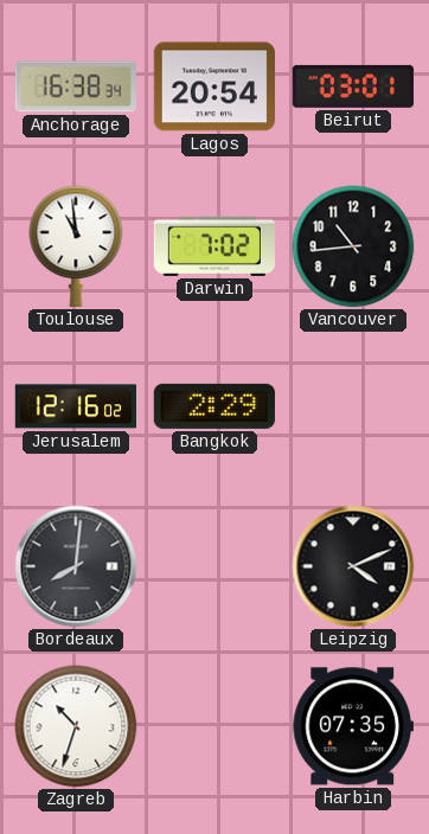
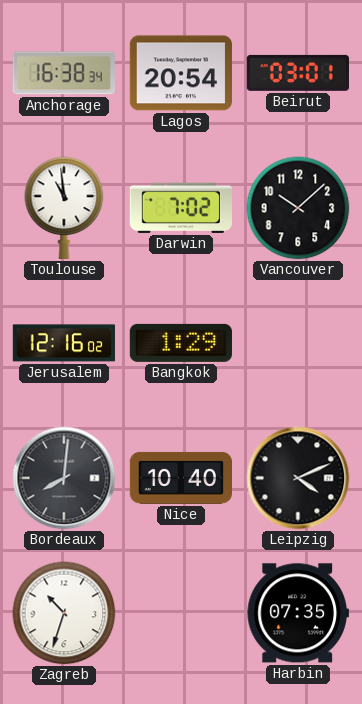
Vancouver: 10:44 -> 10:08 (298, 208)
Bangkok: 2:29 -> 1:29 (181, 343)
Nice: none -> 10:40 (180, 478)
